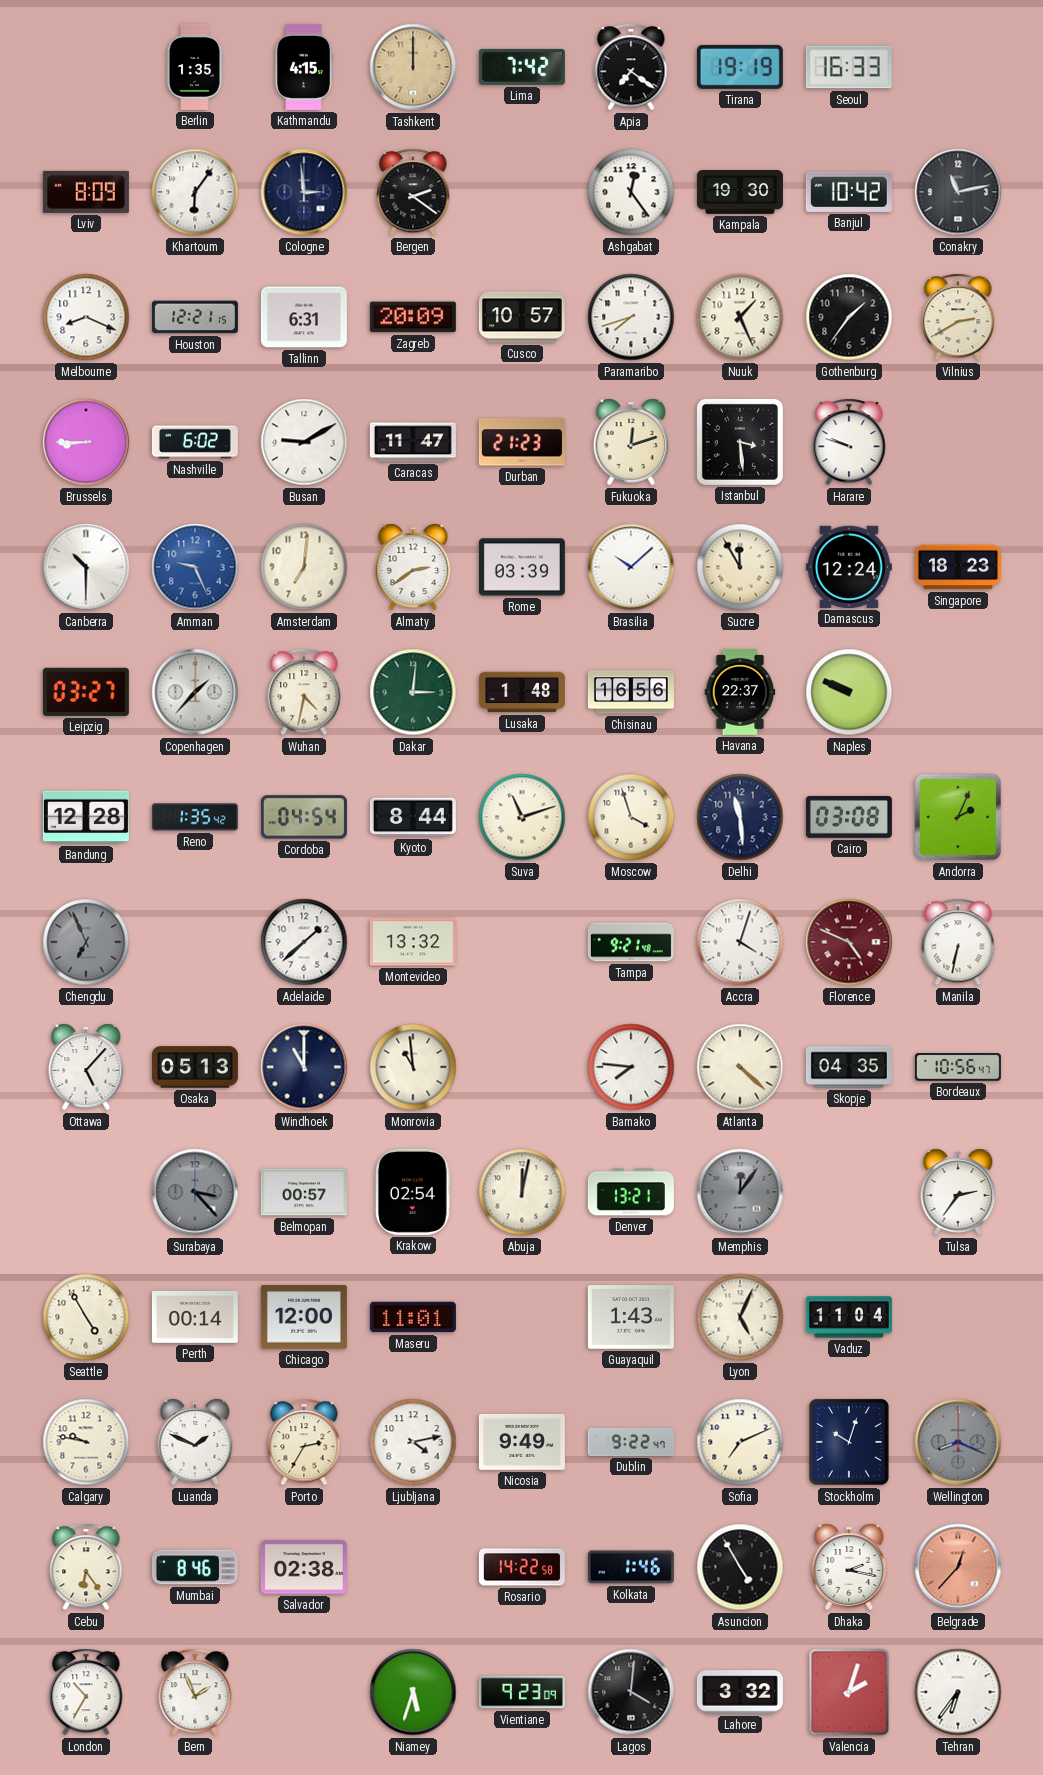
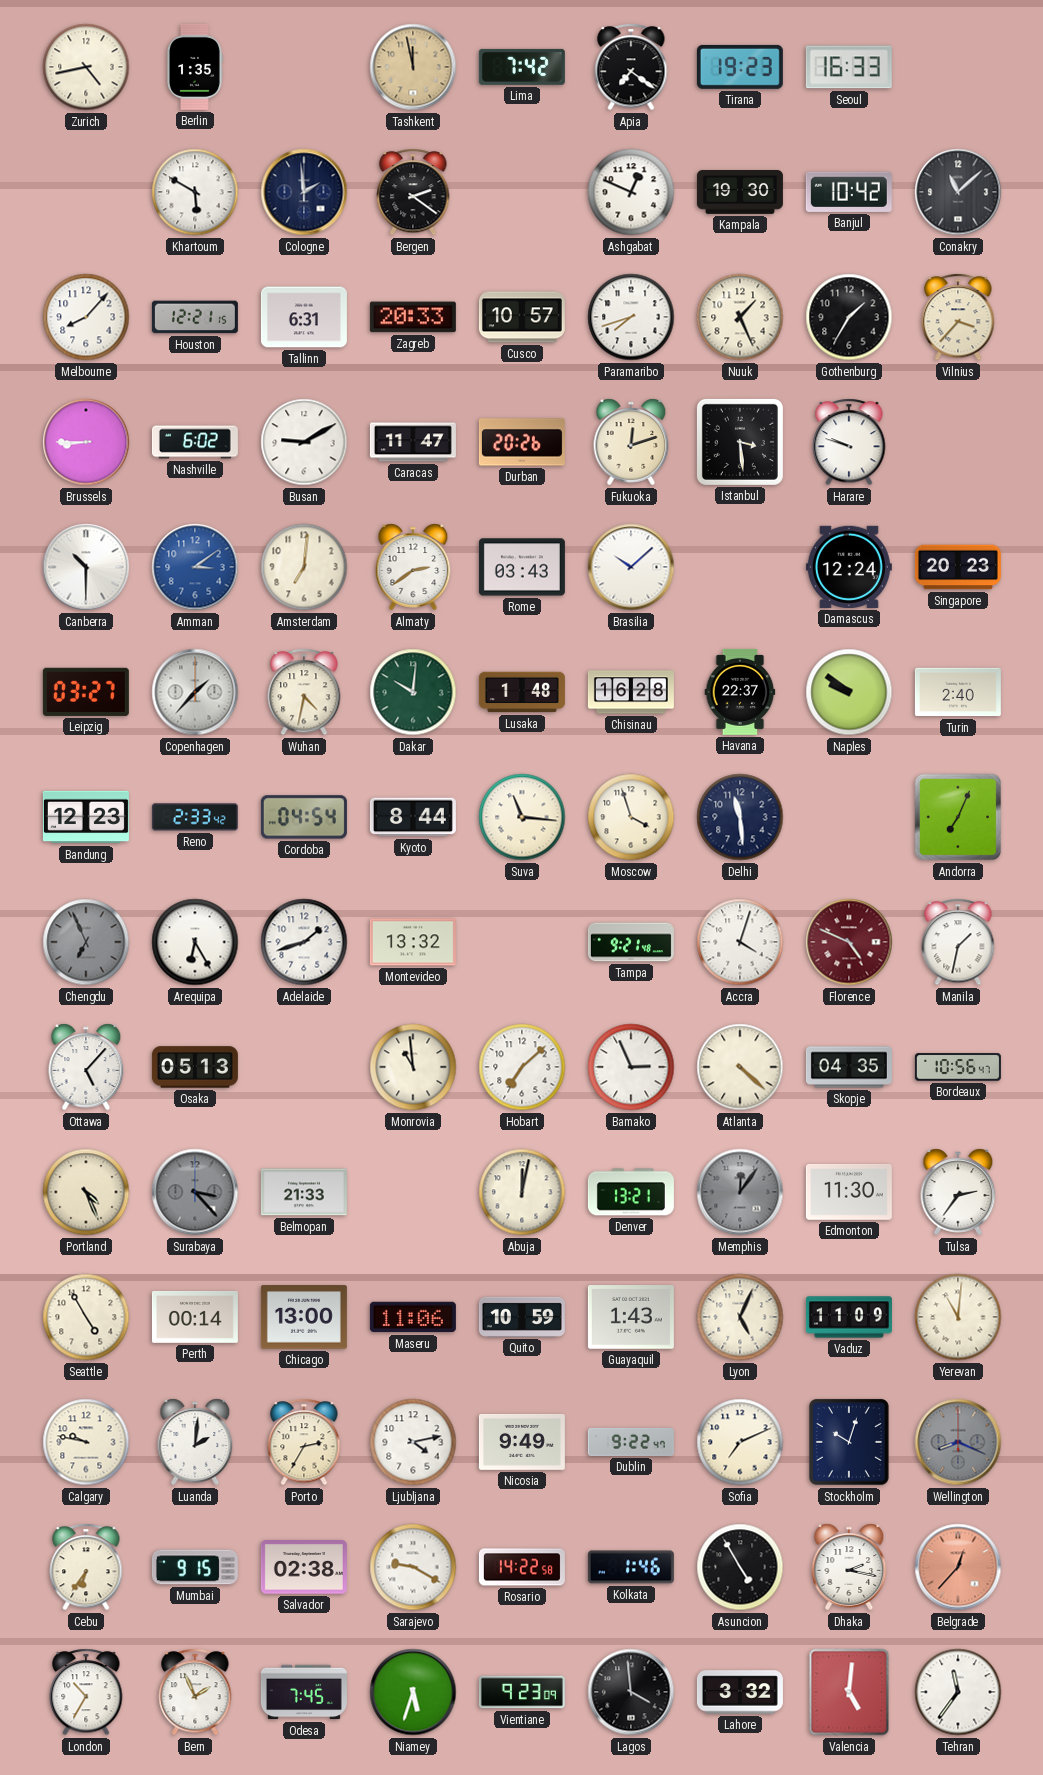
Zurich: none -> 4:43 (86, 67)
Kathmandu: 4:15 -> none (304, 67)
Tashkent: 12:00 -> 11:58 (413, 67)
Tirana: 19:19 -> 19:23 (740, 67)
Lviv: 8:09 -> none (86, 192)
Khartoum: 6:06 -> 5:50 (195, 192)
Cologne: 2:59 -> 1:59 (304, 192)
Ashgabat: 12:24 -> 12:49 (631, 192)
Conakry: 11:13 -> 11:08 (958, 192)
Melbourne: 8:19 -> 8:07 (86, 317)
Zagreb: 20:09 -> 20:33 (413, 317)
Gothenburg: 1:36 -> 1:35 (849, 317)
Vilnius: 2:40 -> 3:37 (958, 317)
Durban: 21:23 -> 20:26 (522, 442)
Amman: 9:26 -> 3:09 (195, 567)
Rome: 03:39 -> 03:43 (522, 567)
Sucre: 11:55 -> none (740, 567)
Singapore: 18:23 -> 20:23 (958, 567)
Dakar: 3:01 -> 10:01 (413, 692)
Chisinau: 16:56 -> 16:28 (631, 692)
Naples: 9:49 -> 9:51 (849, 692)
Turin: none -> 2:40 (958, 692)
Bandung: 12:28 -> 12:23 (86, 817)
Reno: 1:35 -> 2:33 (195, 817)
Suva: 11:12 -> 11:16 (522, 817)
Cairo: 03:08 -> none (849, 817)
Andorra: 2:04 -> 7:04 (958, 817)
Arequipa: none -> 6:25 (195, 942)
Adelaide: 1:38 -> 1:42 (304, 942)
Manila: 6:32 -> 1:32 (958, 942)
Windhoek: 11:00 -> none (304, 1067)
Hobart: none -> 7:08 (522, 1067)
Bamako: 7:46 -> 2:56 (631, 1067)
Portland: none -> 4:26 (86, 1192)
Belmopan: 00:57 -> 21:33 (304, 1192)
Krakow: 02:54 -> none (414, 1192)
Edmonton: none -> 11:30 (849, 1193)
Chicago: 12:00 -> 13:00 (304, 1317)
Maseru: 11:01 -> 11:06 (413, 1317)
Quito: none -> 10:59 (522, 1317)
Vaduz: 11:04 -> 11:09 (849, 1317)
Yerevan: none -> 11:01 (958, 1317)
Luanda: 1:49 -> 2:01 (195, 1442)
Cebu: 6:24 -> 6:36 (86, 1567)
Mumbai: 8:46 -> 9:15 (195, 1567)
Sarajevo: none -> 9:20 (413, 1567)
Odesa: none -> 7:45 (304, 1692)
Lagos: 4:01 -> 3:59 (631, 1692)
Valencia: 2:03 -> 5:01 (849, 1692)
Tehran: 6:36 -> 11:36 (958, 1692)
